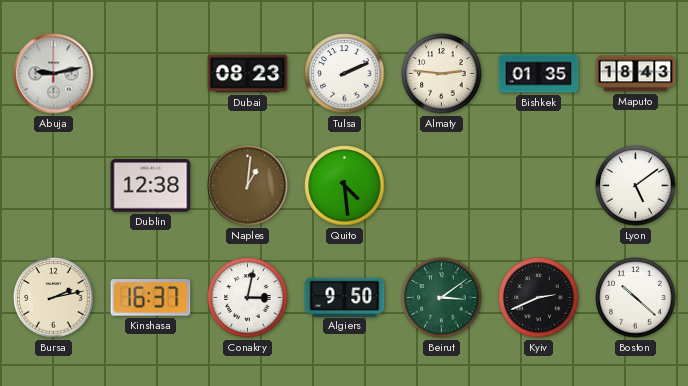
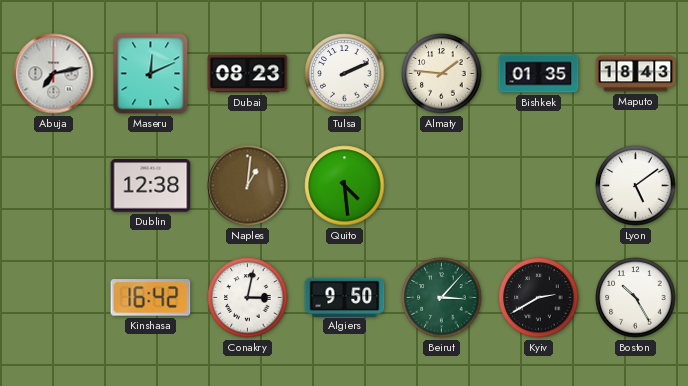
Abuja: 9:13 -> 7:13 (54, 74)
Maseru: none -> 12:11 (151, 74)
Almaty: 2:46 -> 1:46 (442, 74)
Bursa: 2:13 -> none (54, 298)
Kinshasa: 16:37 -> 16:42 (151, 298)
Beirut: 3:09 -> 3:07 (442, 298)
Kyiv: 2:41 -> 2:40 (539, 298)
Boston: 10:22 -> 10:25 (636, 298)
